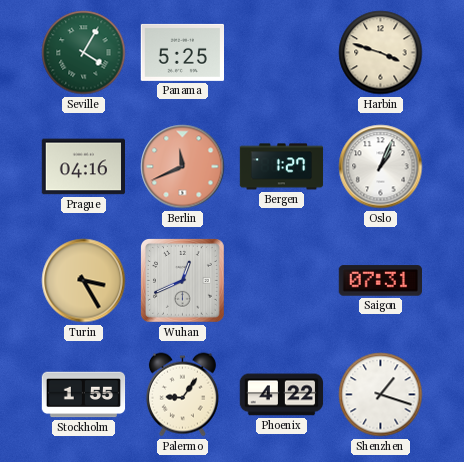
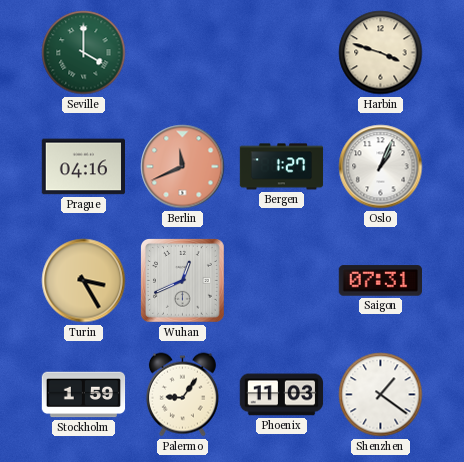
Seville: 4:05 -> 4:00 (84, 53)
Panama: 5:25 -> none (182, 52)
Stockholm: 1:55 -> 1:59 (84, 395)
Phoenix: 4:22 -> 11:03 (282, 395)
Shenzhen: 1:18 -> 1:21 (381, 395)
